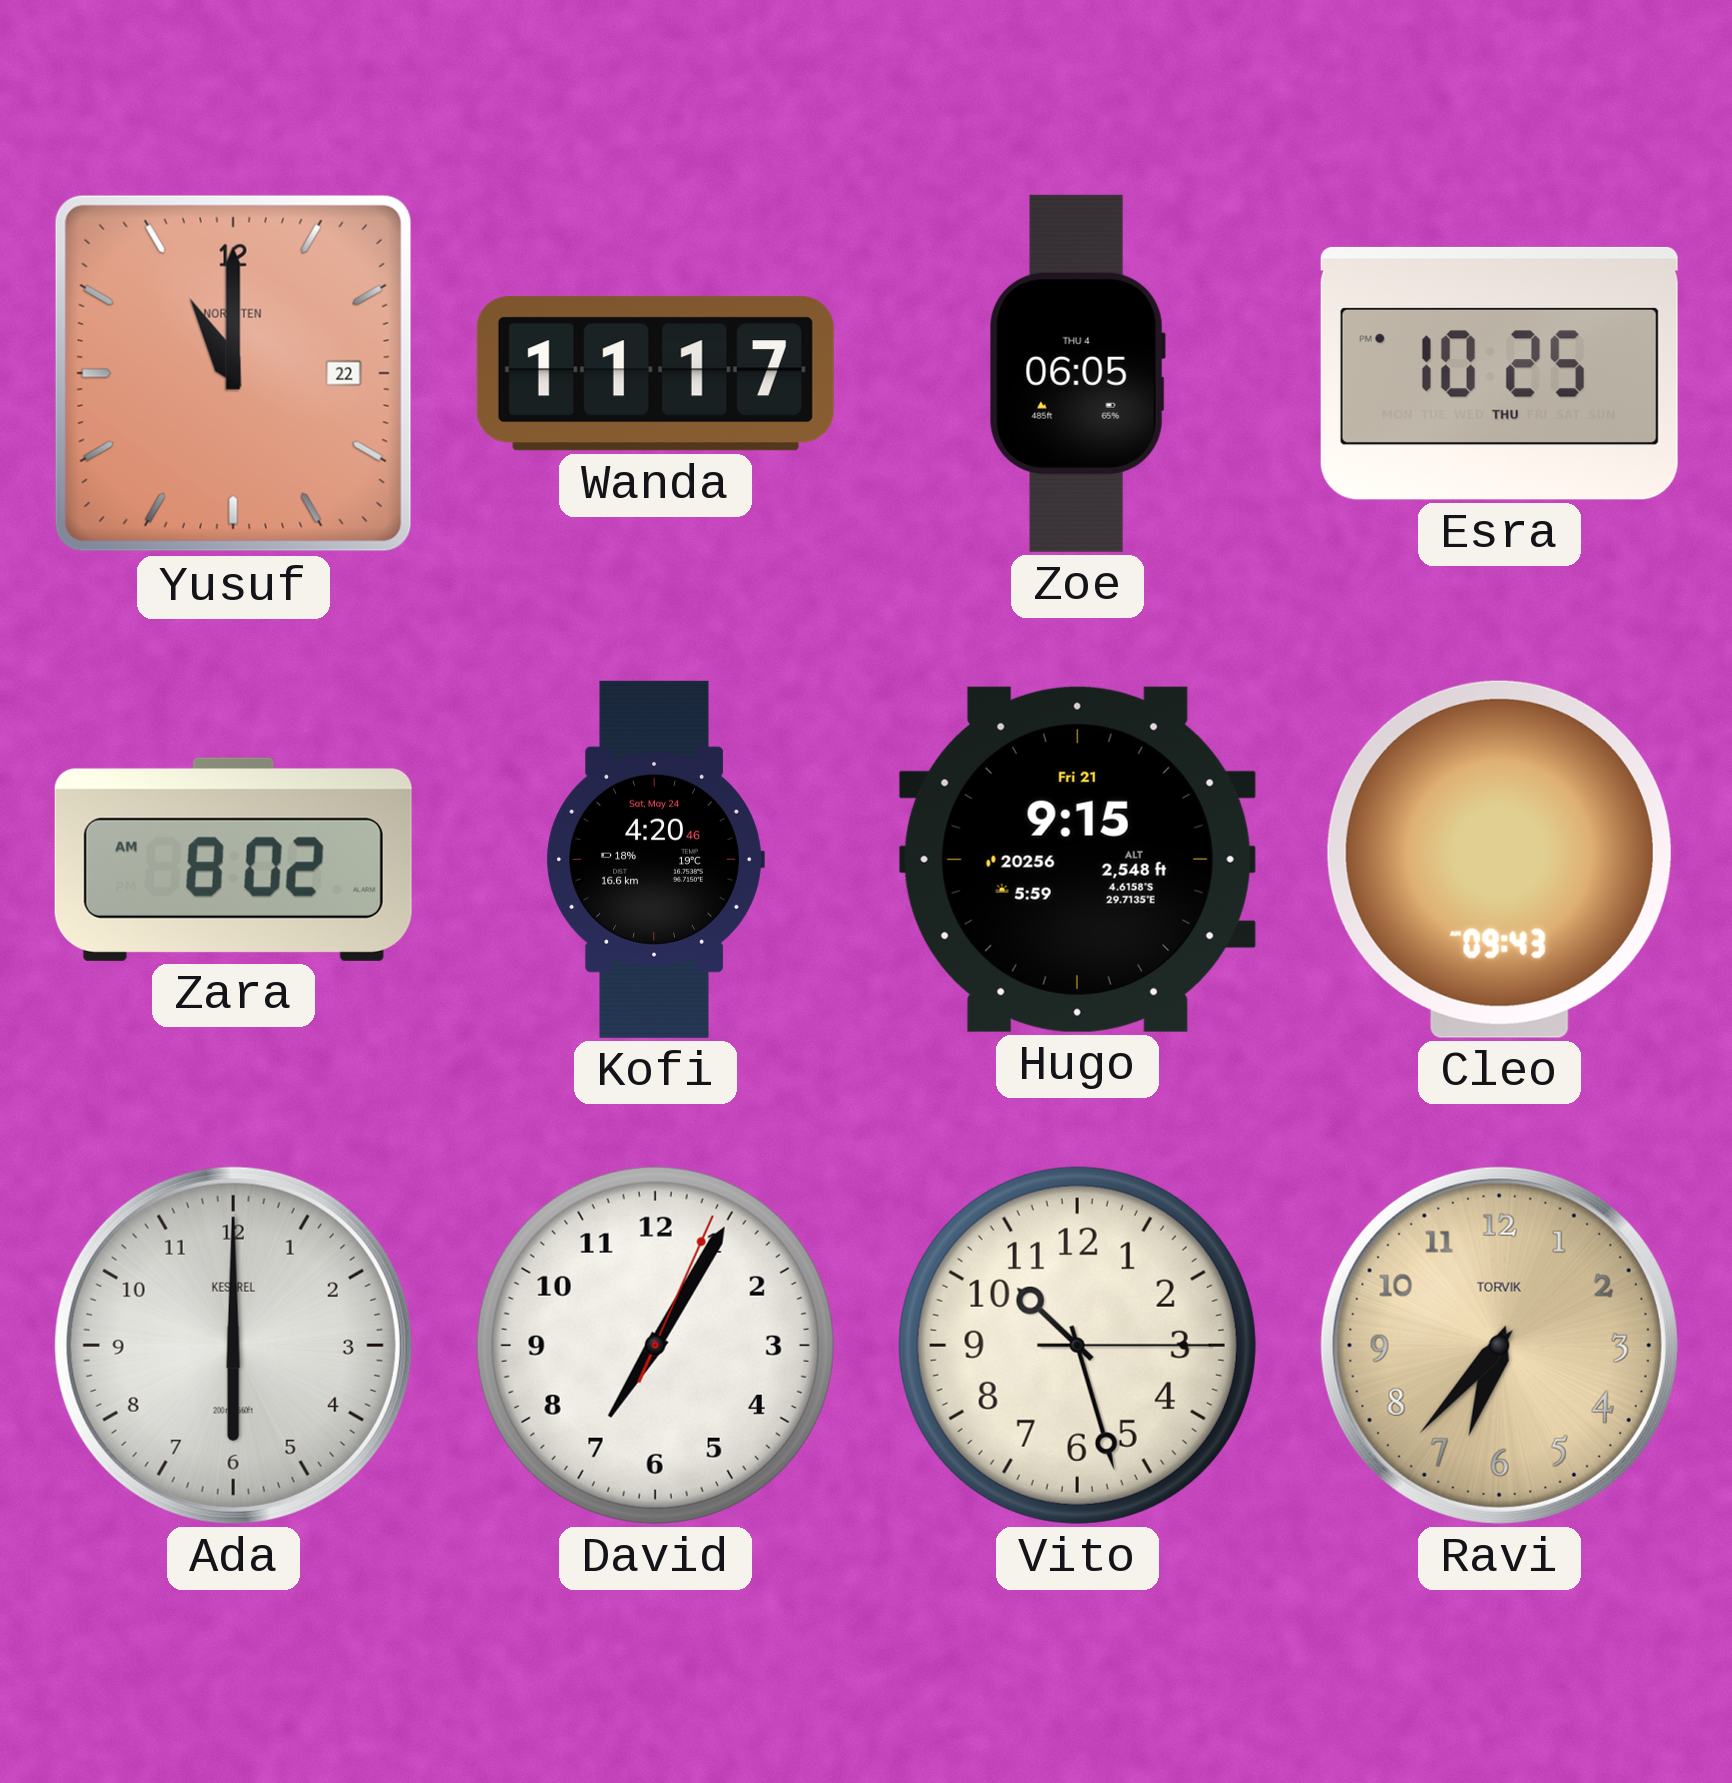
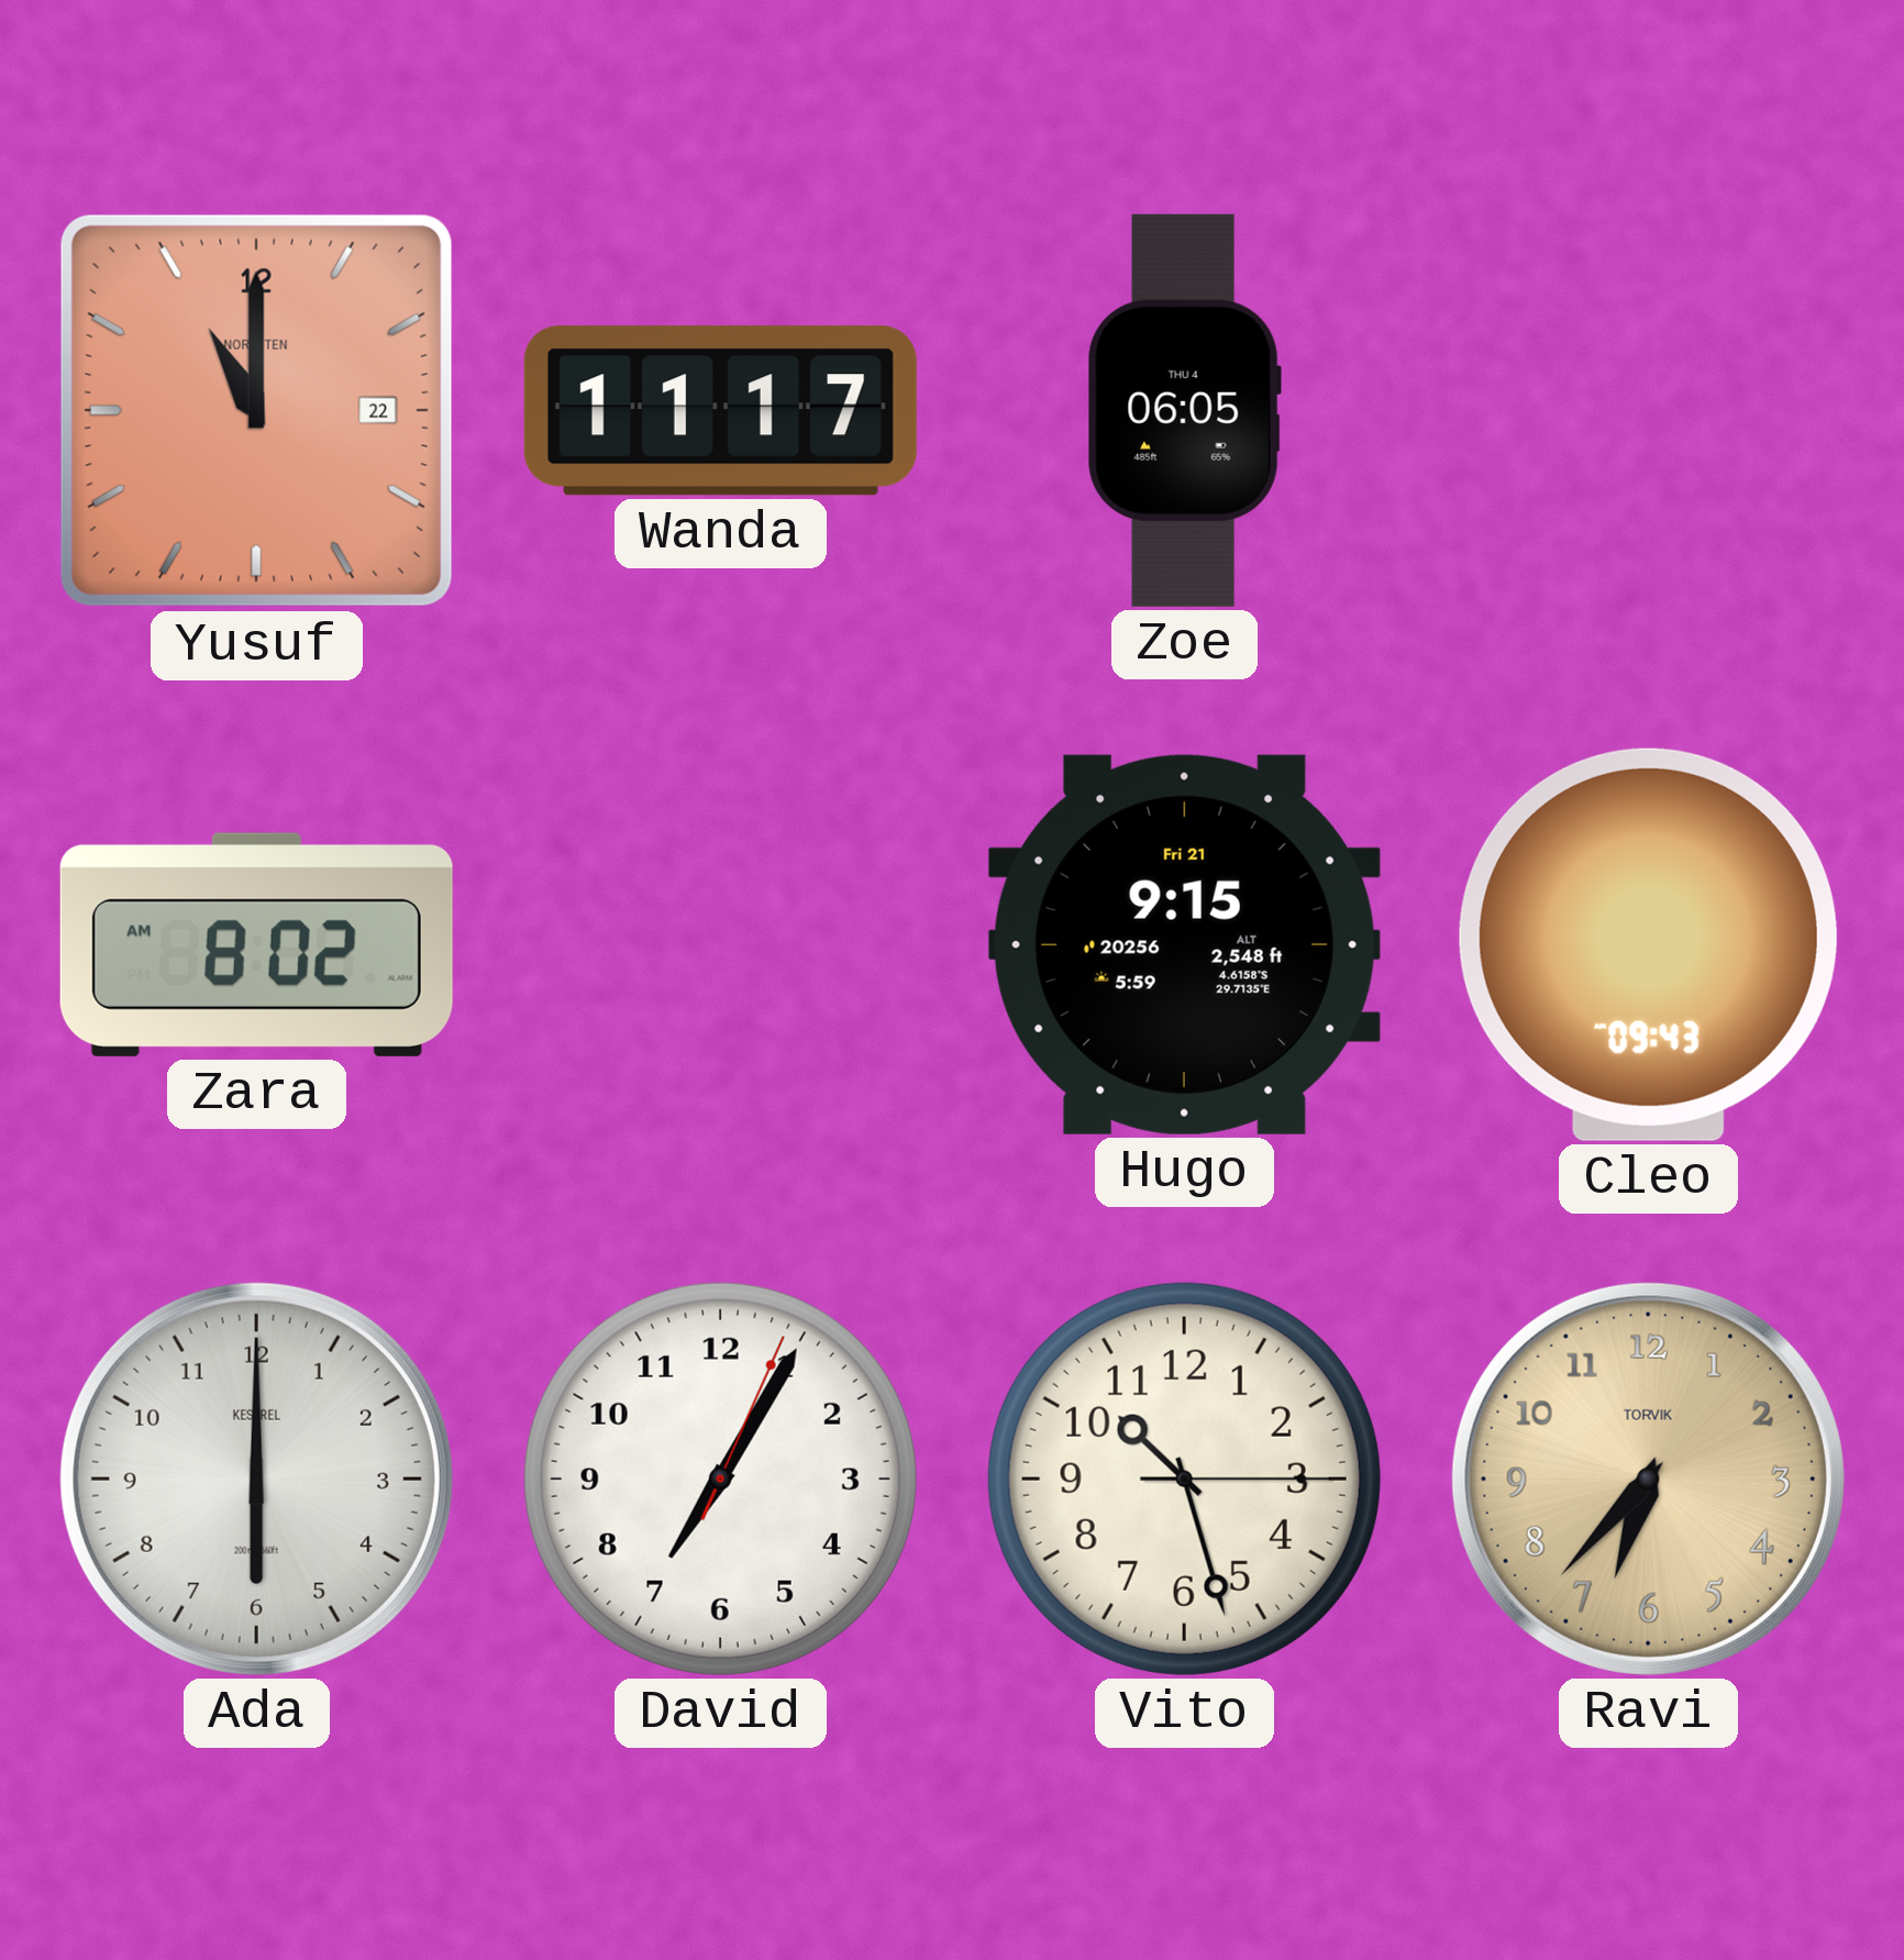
Esra: 10:25 -> none (1499, 373)
Kofi: 4:20 -> none (655, 859)
